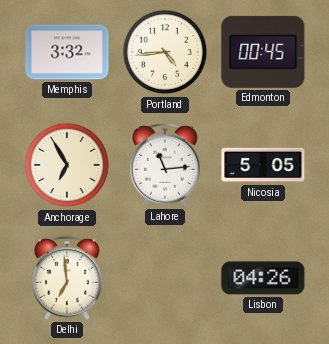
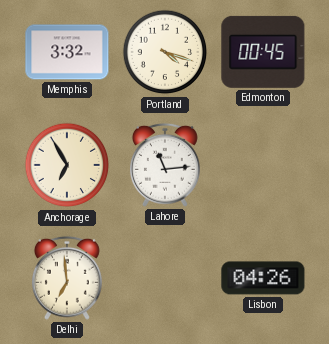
Portland: 4:44 -> 4:18 (165, 52)
Nicosia: 5:05 -> none (263, 165)
